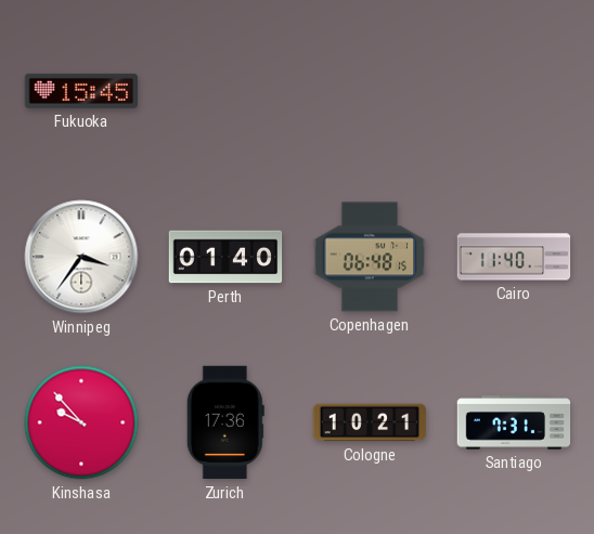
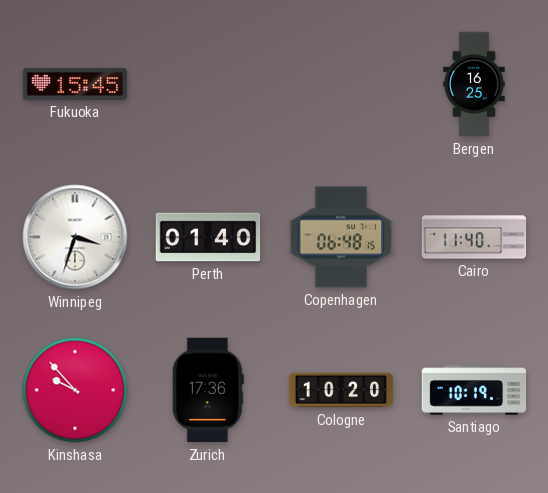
Bergen: none -> 16:25 (474, 84)
Winnipeg: 3:36 -> 3:33 (75, 237)
Cologne: 10:21 -> 10:20 (341, 390)
Santiago: 7:31 -> 10:19 (474, 390)
